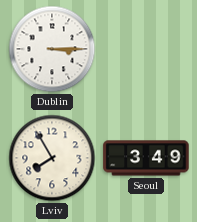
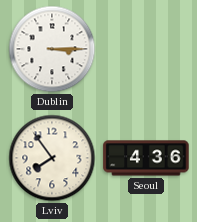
Lviv: 7:55 -> 7:54 (52, 158)
Seoul: 3:49 -> 4:36 (146, 158)
